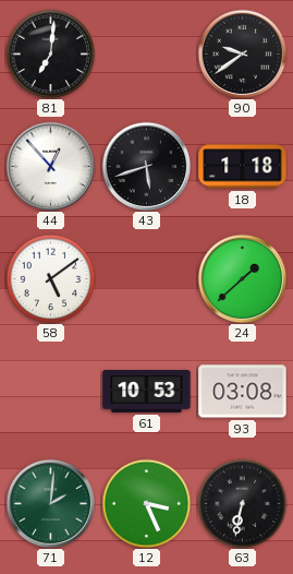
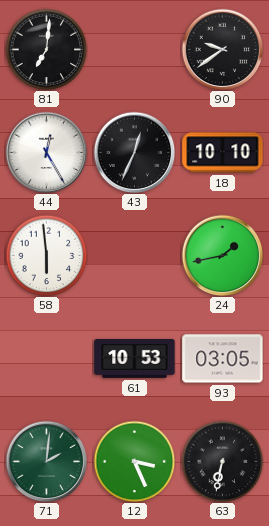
44: 12:53 -> 12:25 (46, 152)
43: 5:42 -> 12:34 (134, 152)
18: 1:18 -> 10:10 (223, 153)
58: 5:09 -> 5:59 (46, 255)
24: 1:38 -> 1:43 (222, 255)
93: 03:08 -> 03:05 (223, 359)
